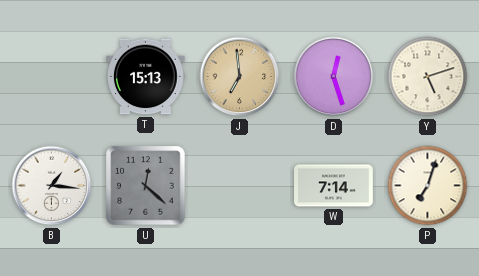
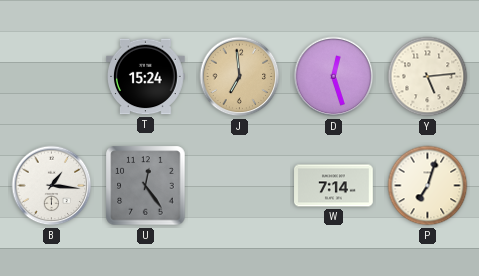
T: 15:13 -> 15:24 (146, 77)
Y: 5:12 -> 5:14 (428, 77)
U: 12:22 -> 12:24 (146, 186)
